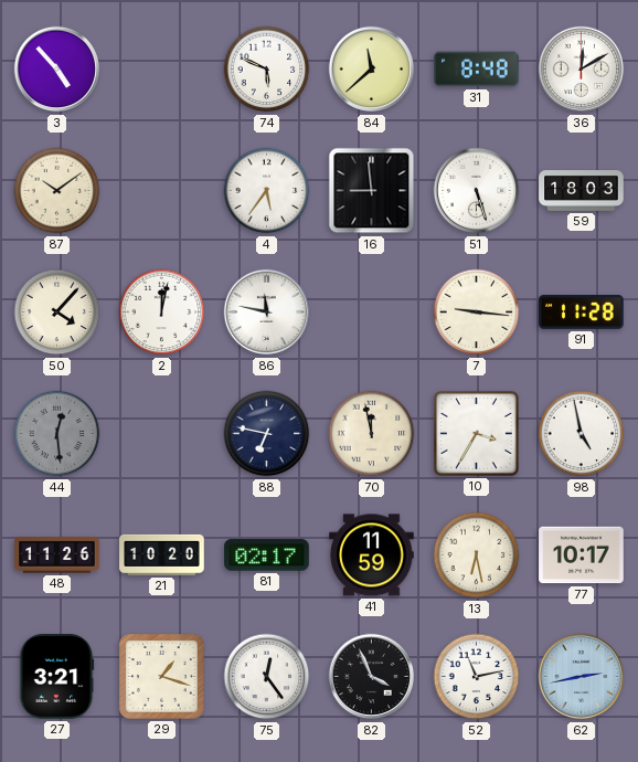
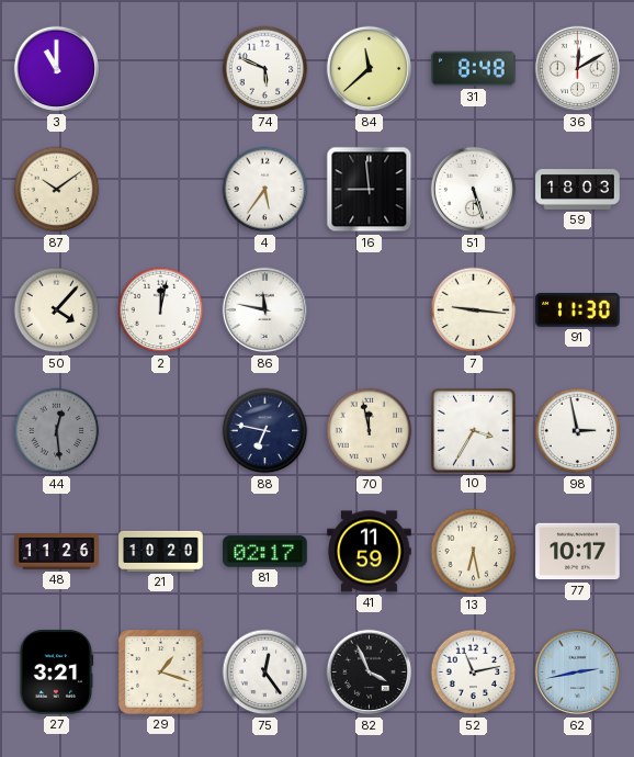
3: 4:53 -> 11:00 (57, 69)
91: 11:28 -> 11:30 (578, 309)
98: 4:58 -> 2:58 (578, 431)
